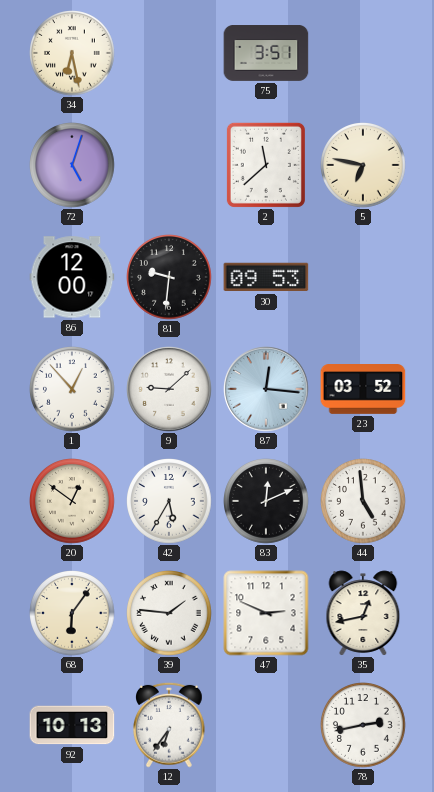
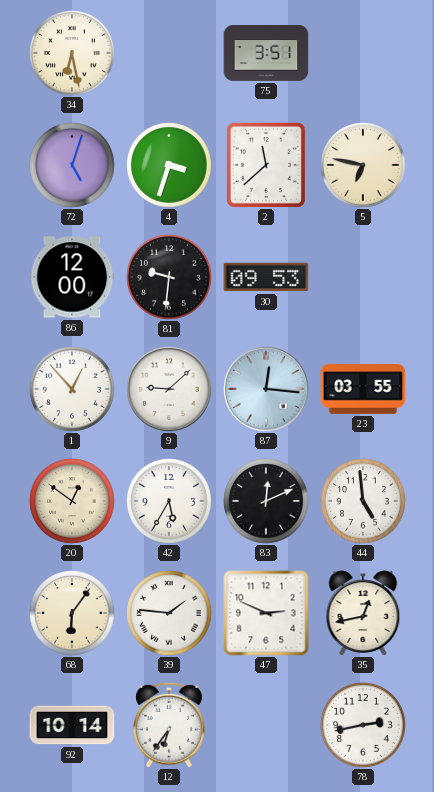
4: none -> 3:33 (170, 166)
23: 03:52 -> 03:55 (363, 390)
92: 10:13 -> 10:14 (72, 725)
